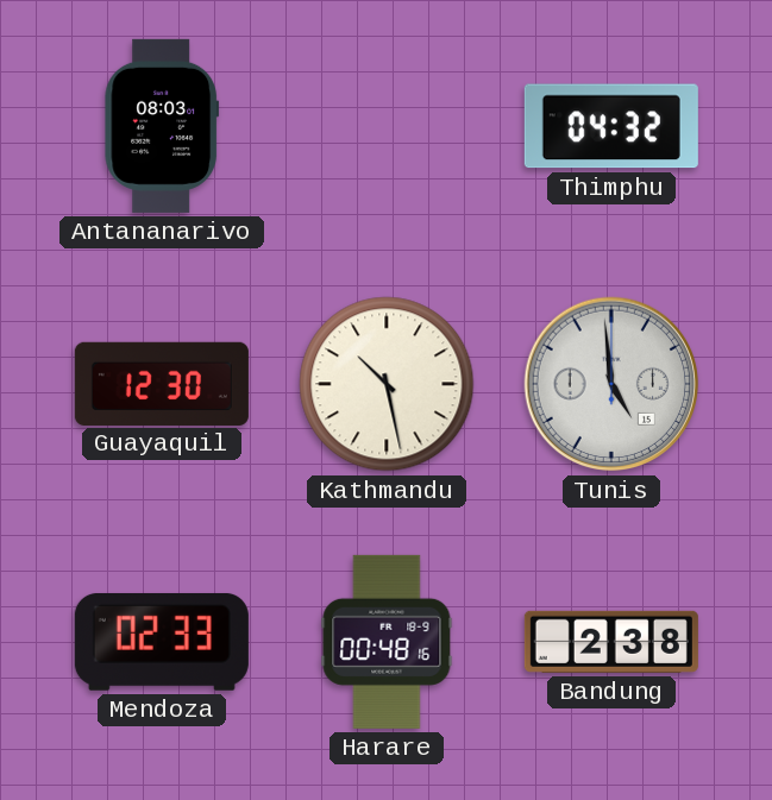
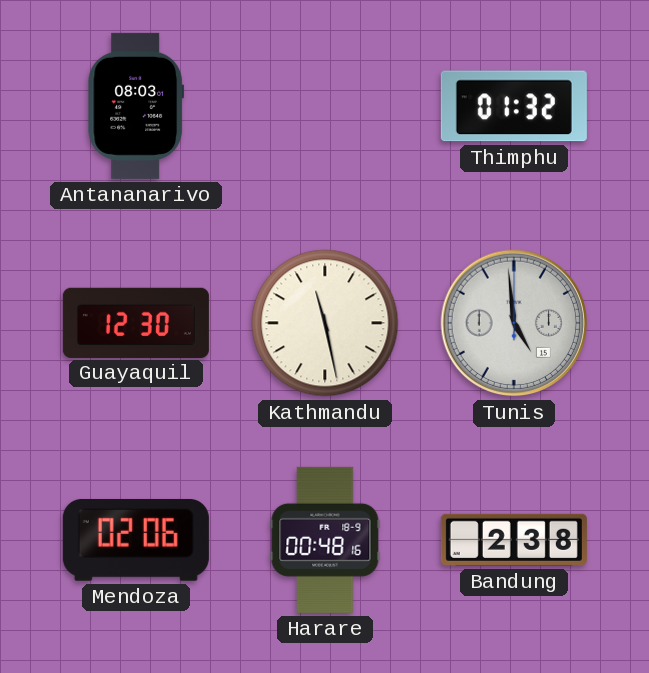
Thimphu: 04:32 -> 01:32 (514, 106)
Kathmandu: 10:28 -> 11:28 (325, 323)
Mendoza: 02:33 -> 02:06 (136, 540)
